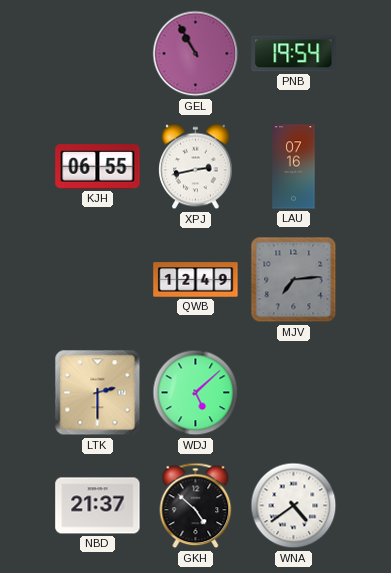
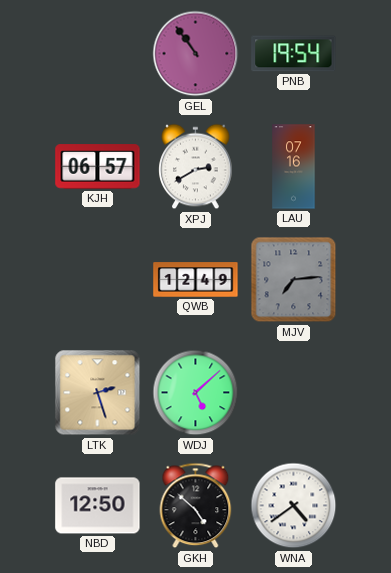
GEL: 10:55 -> 10:54 (196, 54)
KJH: 06:55 -> 06:57 (98, 167)
XPJ: 2:43 -> 2:40 (196, 167)
LTK: 2:30 -> 2:27 (98, 393)
NBD: 21:37 -> 12:50 (98, 506)
